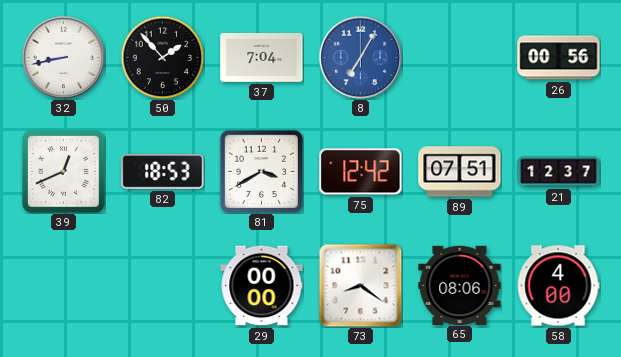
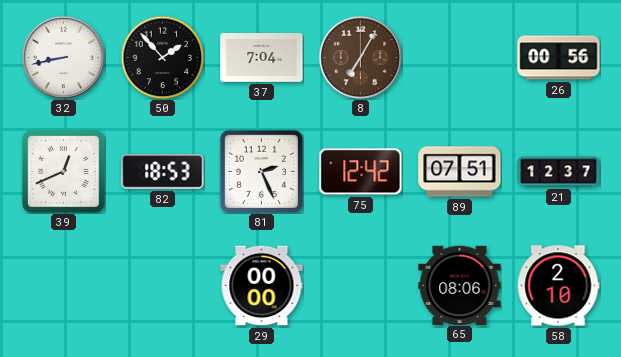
8 dial: blue -> brown (360, 57)
81: 3:40 -> 2:26 (261, 171)
73: 8:21 -> none (360, 285)
58: 4:00 -> 2:10 (558, 286)
